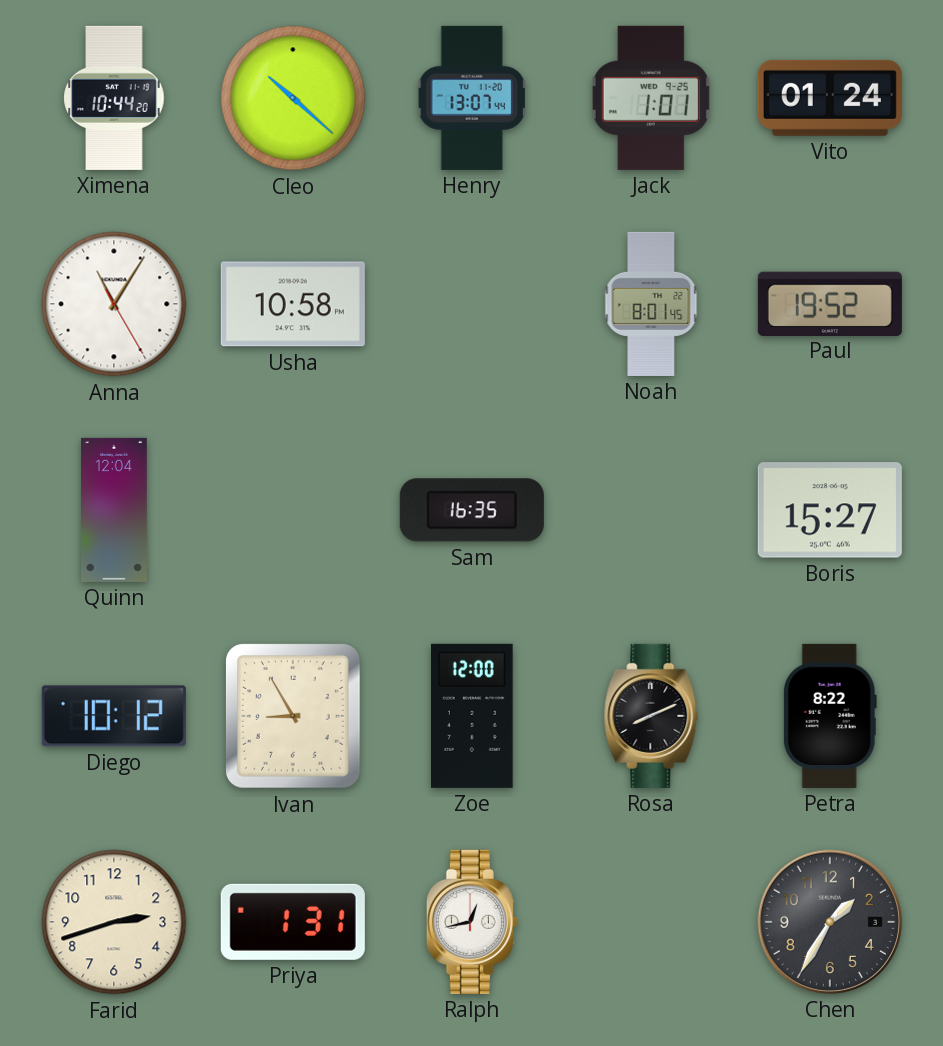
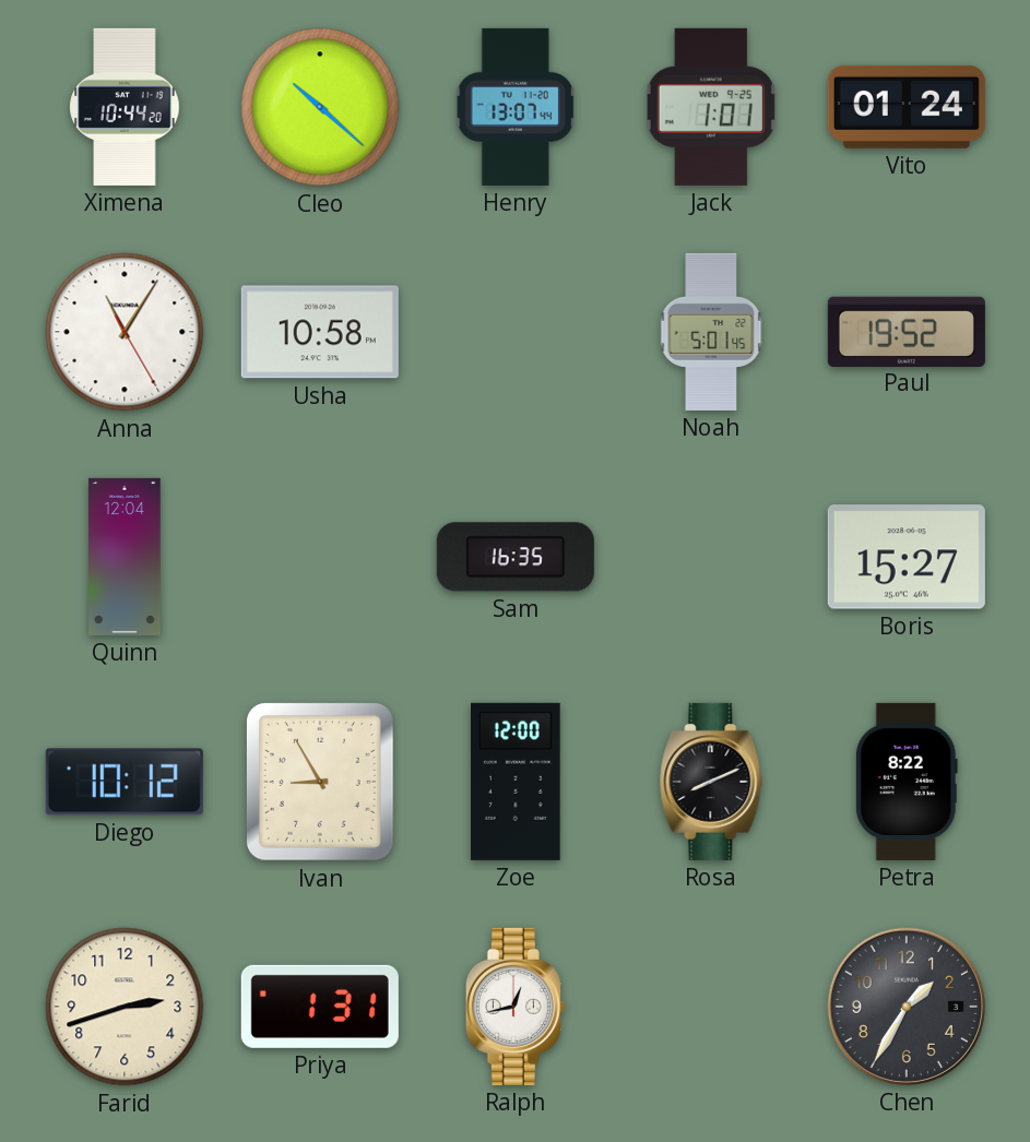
Noah: 8:01 -> 5:01 (711, 332)
